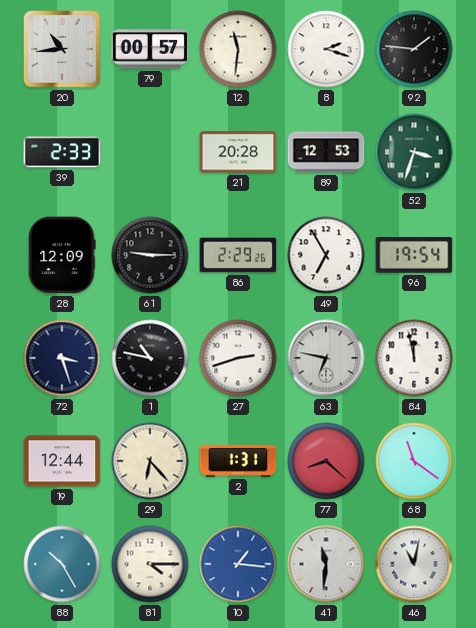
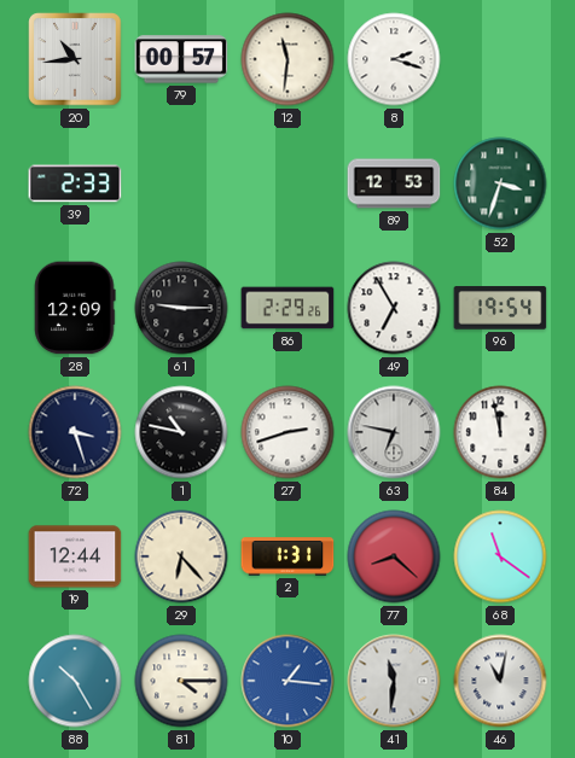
92: 1:46 -> none (414, 49)
21: 20:28 -> none (238, 152)
